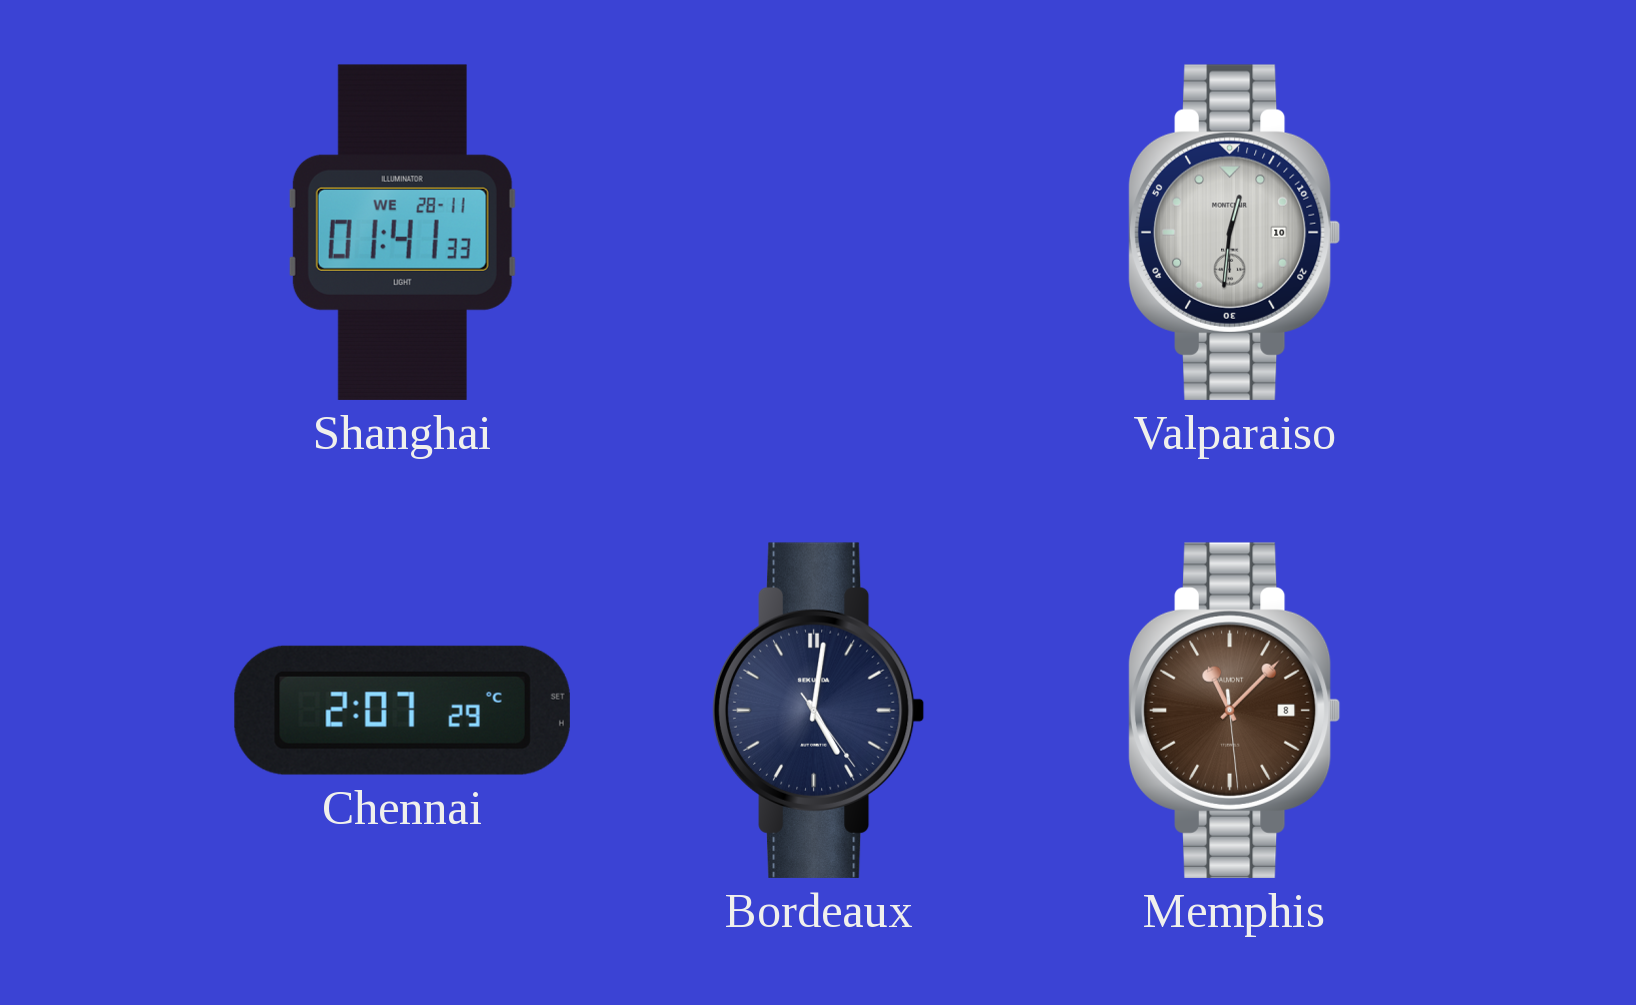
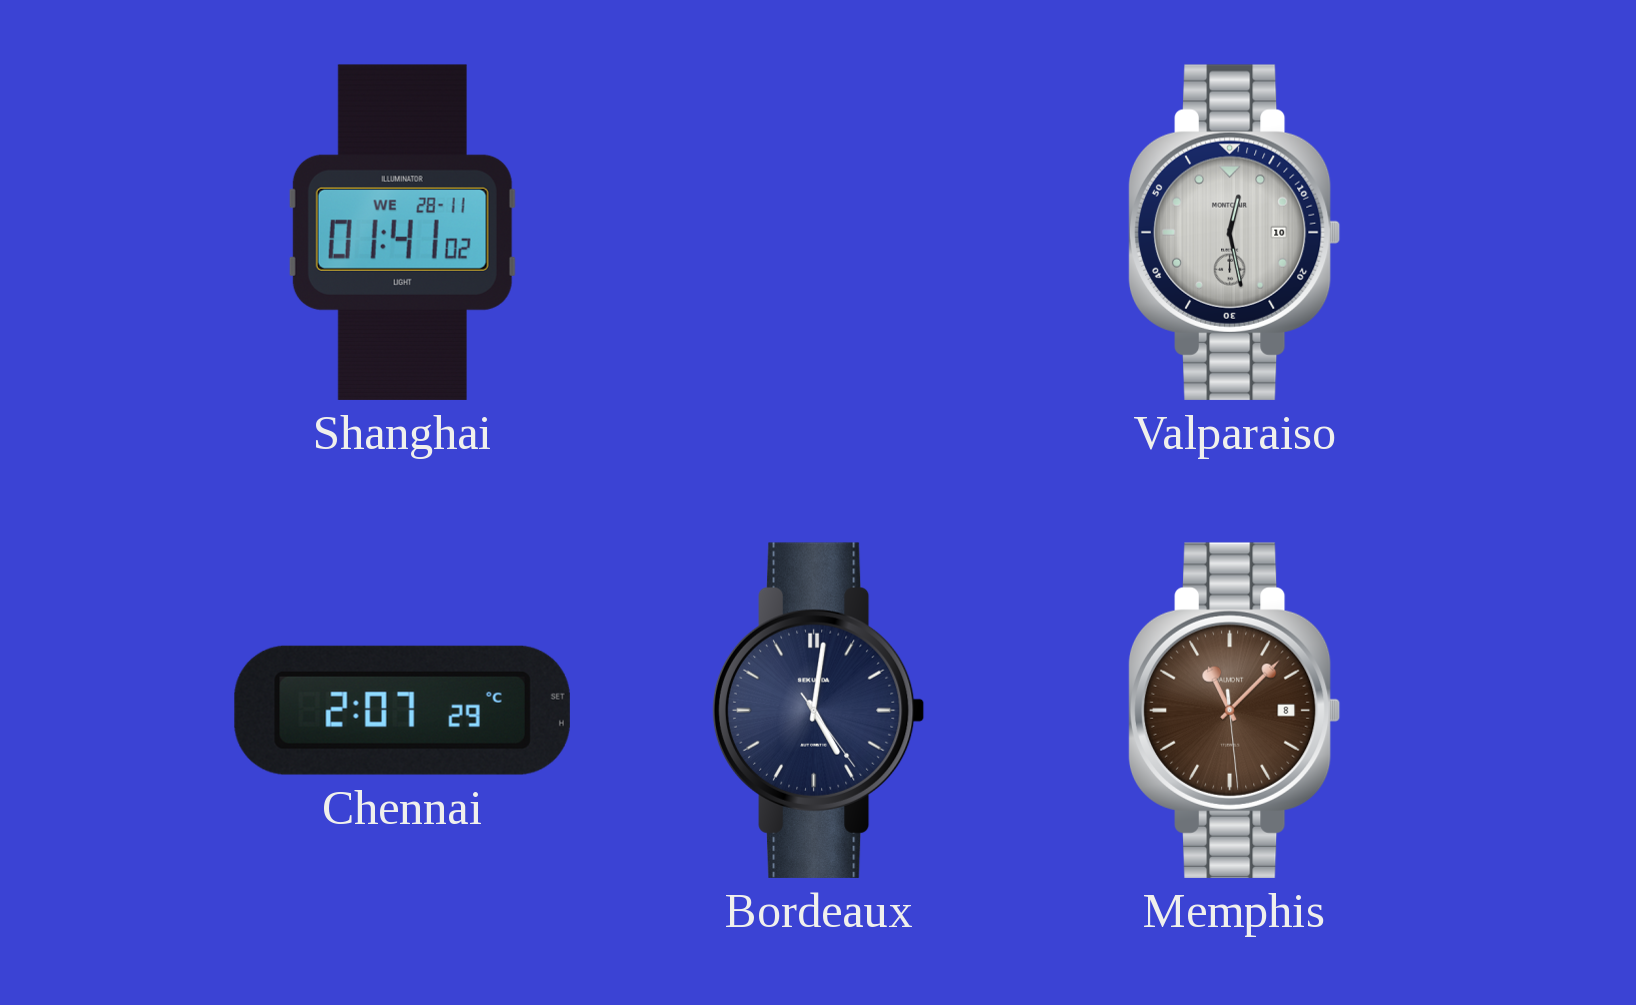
Shanghai: 01:41:33 -> 01:41:02 (402, 232)
Valparaiso: 12:31 -> 12:28 (1234, 232)
